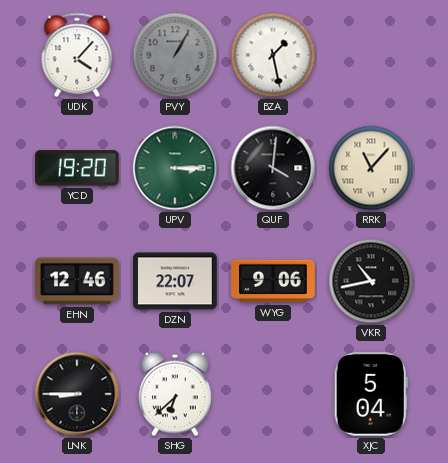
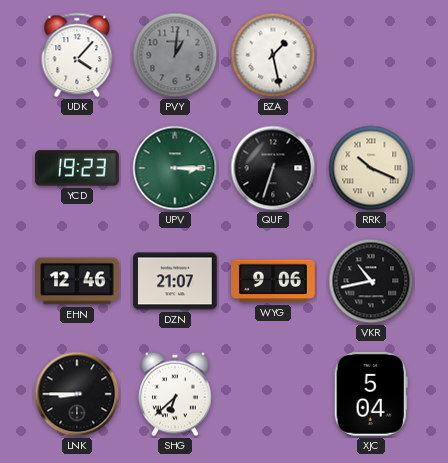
PVY: 1:05 -> 1:01 (175, 55)
YCD: 19:20 -> 19:23 (78, 168)
QUF: 4:01 -> 6:33 (273, 168)
RRK: 11:07 -> 10:19 (371, 168)
DZN: 22:07 -> 21:07 (175, 281)
